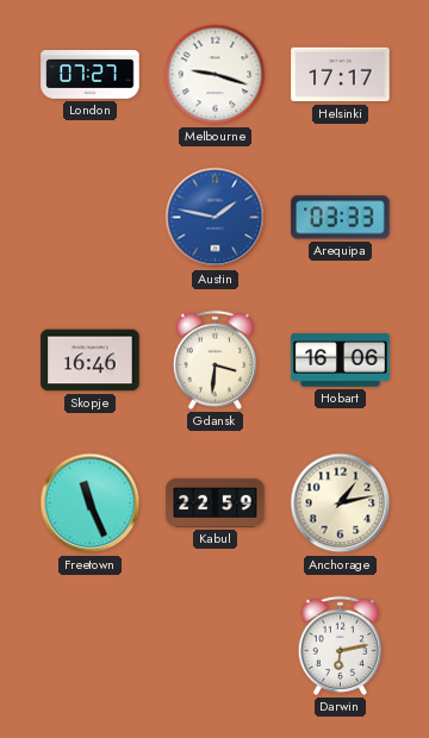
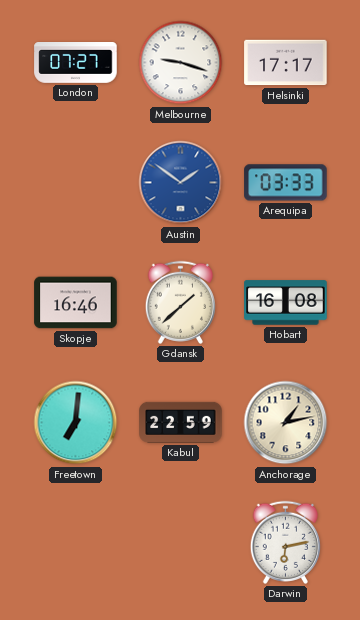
Austin: 1:47 -> 1:51 (181, 183)
Gdansk: 3:31 -> 1:38 (180, 302)
Hobart: 16:06 -> 16:08 (286, 303)
Freetown: 11:26 -> 7:01 (76, 423)
